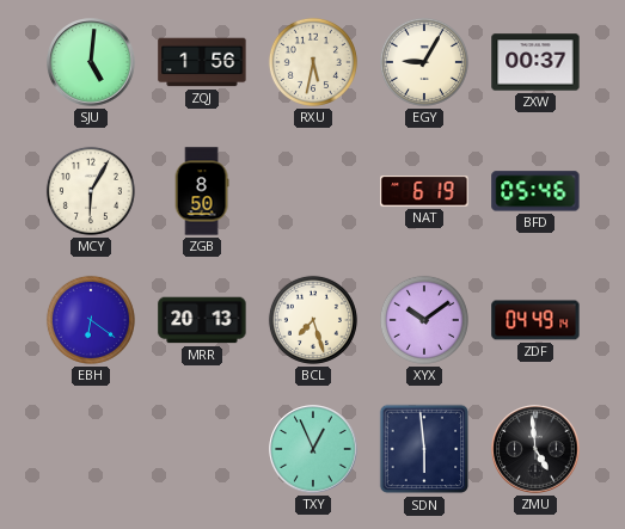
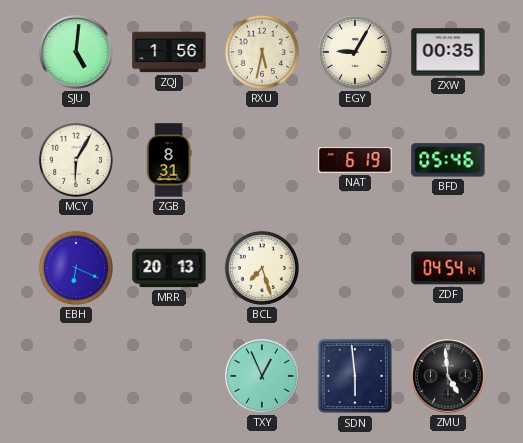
ZXW: 00:37 -> 00:35 (448, 52)
ZGB: 8:50 -> 8:31 (169, 160)
EBH: 6:21 -> 6:19 (76, 268)
XYX: 10:09 -> none (424, 320)
ZDF: 04:49 -> 04:54 (448, 268)
